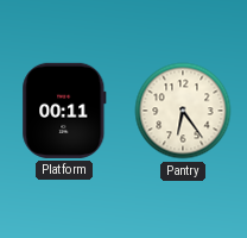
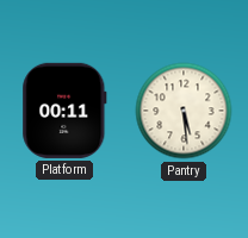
Pantry: 6:24 -> 5:29 (184, 111)
